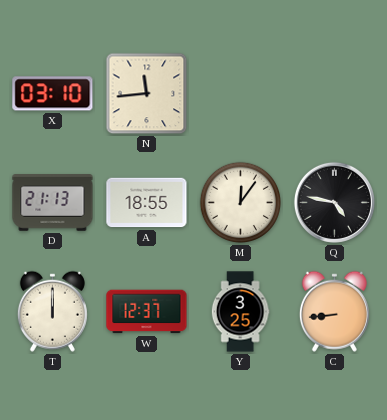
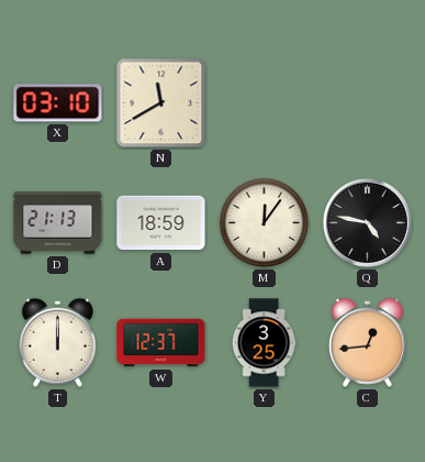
N: 11:44 -> 11:40 (161, 103)
A: 18:55 -> 18:59 (161, 223)
C: 8:44 -> 12:44 (367, 342)
